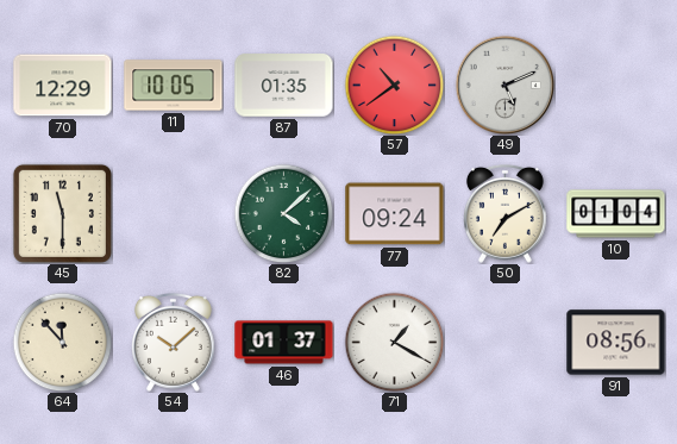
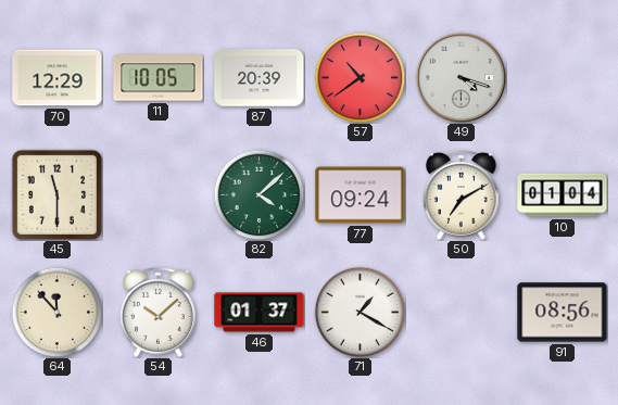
87: 01:35 -> 20:39 (260, 78)
49: 5:11 -> 4:18 (461, 77)
